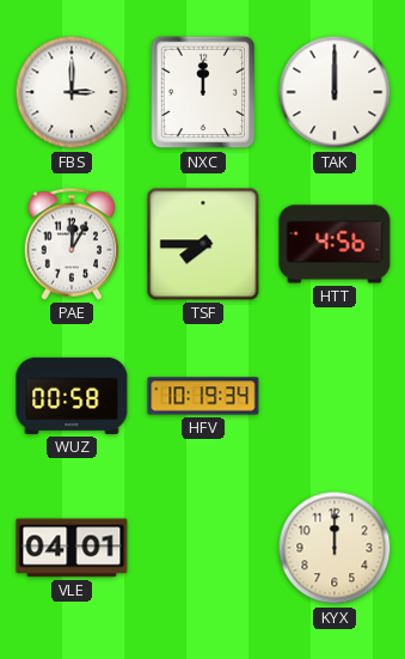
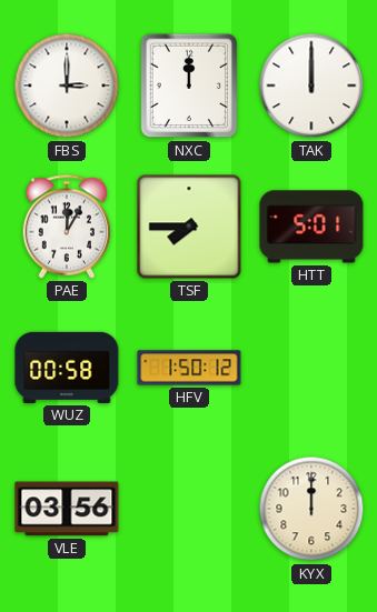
HTT: 4:56 -> 5:01 (311, 227)
HFV: 10:19 -> 1:50 (189, 368)
VLE: 04:01 -> 03:56 (67, 509)
